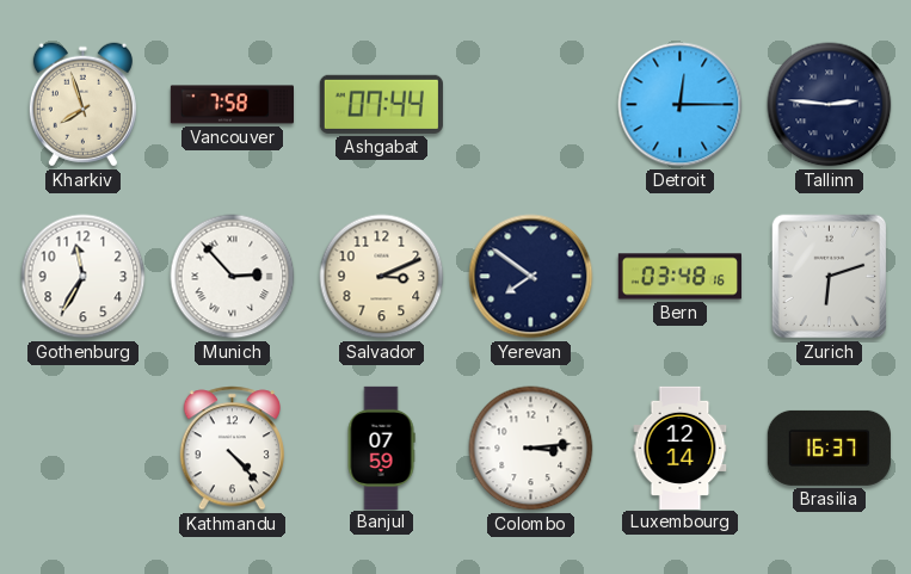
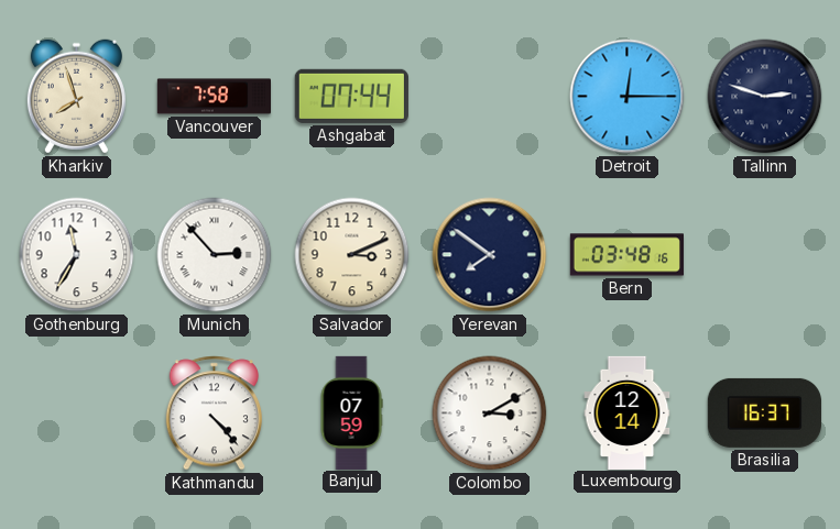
Tallinn: 2:46 -> 2:48 (765, 97)
Zurich: 6:12 -> none (830, 277)
Colombo: 3:14 -> 3:10 (490, 414)
